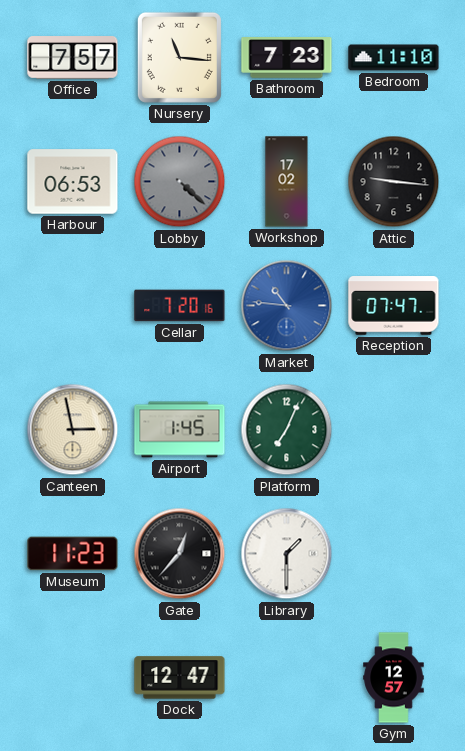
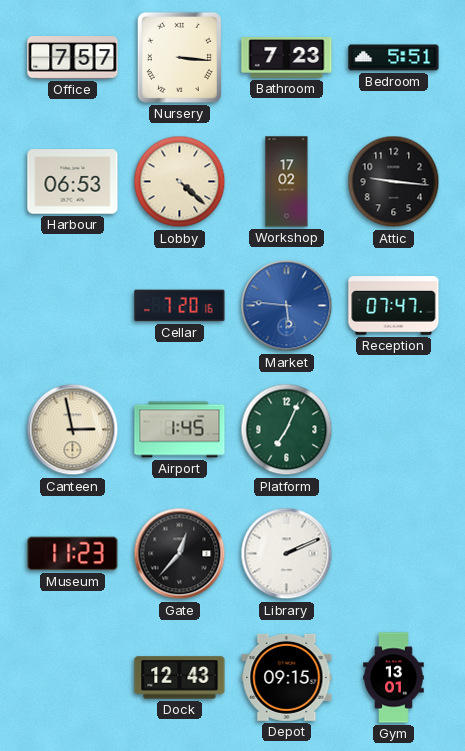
Nursery: 11:16 -> 3:16 (179, 57)
Bedroom: 11:10 -> 5:51 (394, 58)
Lobby dial: grey -> cream (180, 182)
Market: 10:46 -> 5:46 (287, 306)
Library: 1:30 -> 2:11 (287, 554)
Dock: 12:47 -> 12:43 (180, 678)
Depot: none -> 09:15 (287, 677)
Gym: 12:57 -> 13:01 (394, 678)
